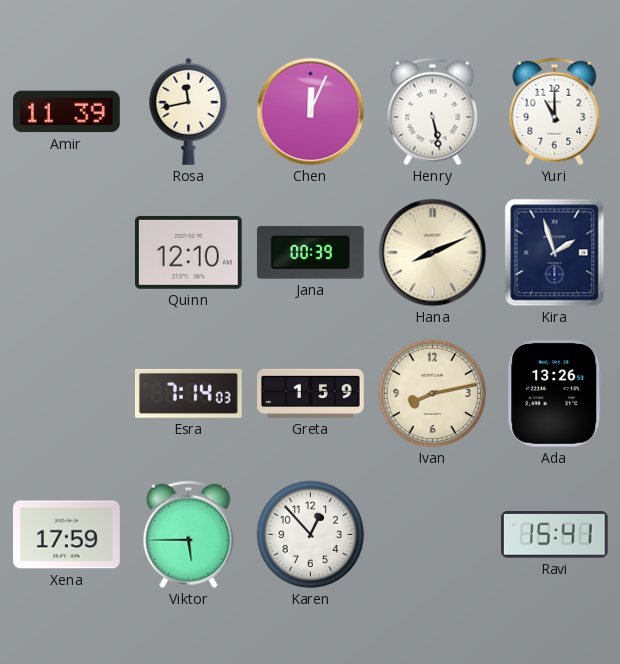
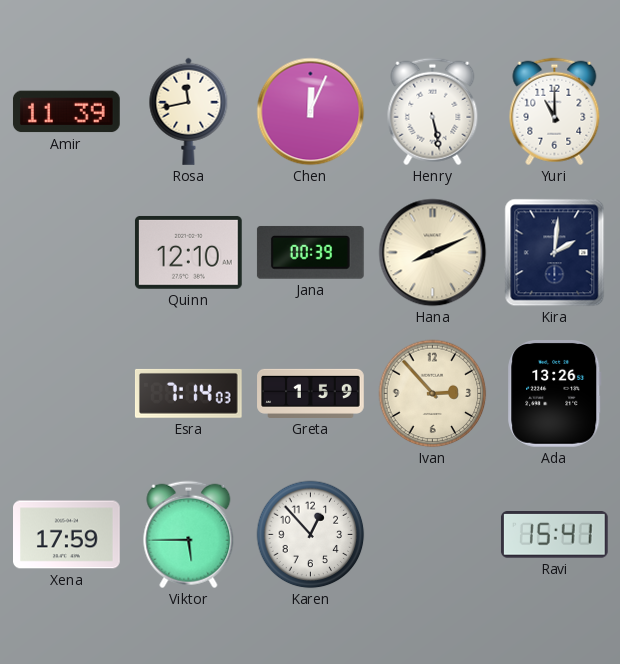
Kira: 1:57 -> 2:01 (555, 253)
Ivan: 8:13 -> 2:53 (433, 394)
